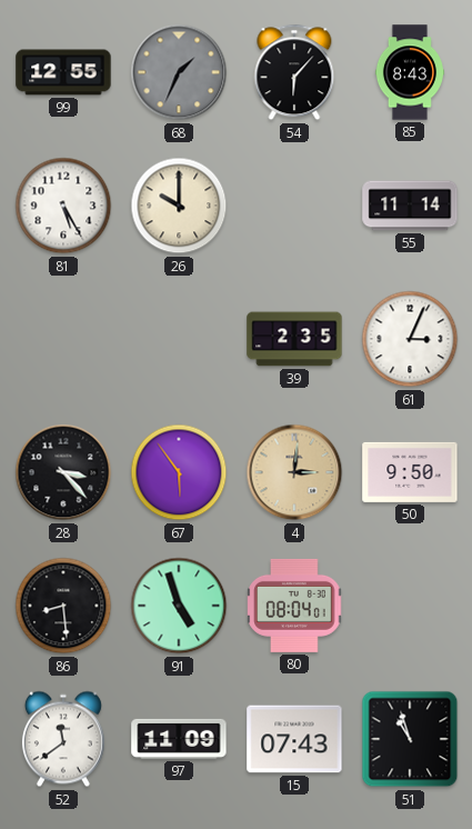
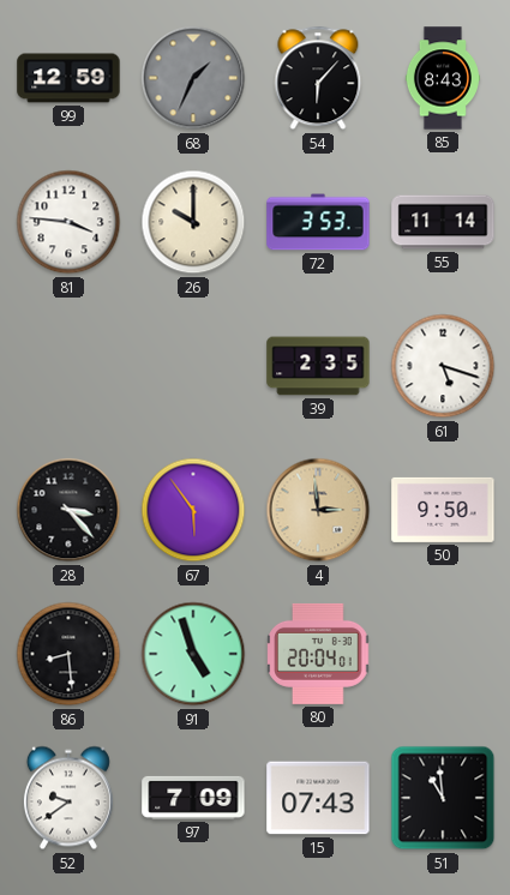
99: 12:55 -> 12:59 (68, 78)
81: 5:25 -> 3:46 (68, 222)
72: none -> 3:53 (318, 222)
61: 3:04 -> 5:18 (443, 366)
4: 3:01 -> 2:59 (318, 510)
80: 08:04 -> 20:04 (318, 654)
52: 11:39 -> 9:39 (68, 798)
97: 11:09 -> 7:09 (193, 798)
51: 10:57 -> 10:59 (443, 798)
